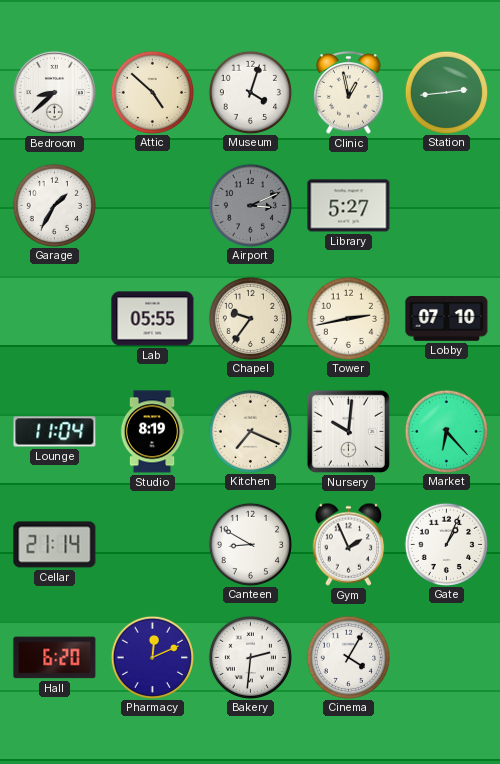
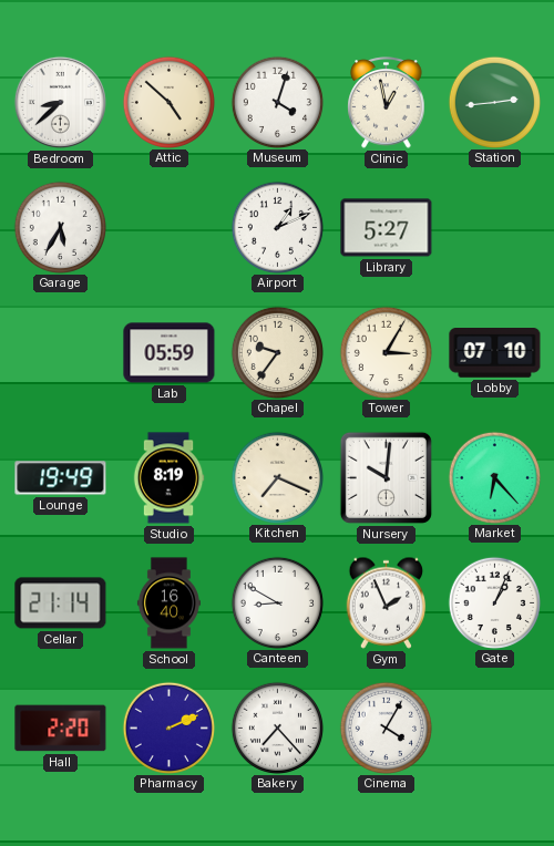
Garage: 1:35 -> 5:35 (60, 227)
Airport: 3:11 -> 1:11 (277, 227)
Airport dial: grey -> white (277, 227)
Lab: 05:55 -> 05:59 (170, 353)
Tower: 2:43 -> 3:05 (386, 352)
Lounge: 11:04 -> 19:49 (61, 478)
School: none -> 16:40 (168, 603)
Hall: 6:20 -> 2:20 (61, 729)
Pharmacy: 12:11 -> 2:11 (168, 728)
Bakery: 2:31 -> 7:23 (277, 728)
